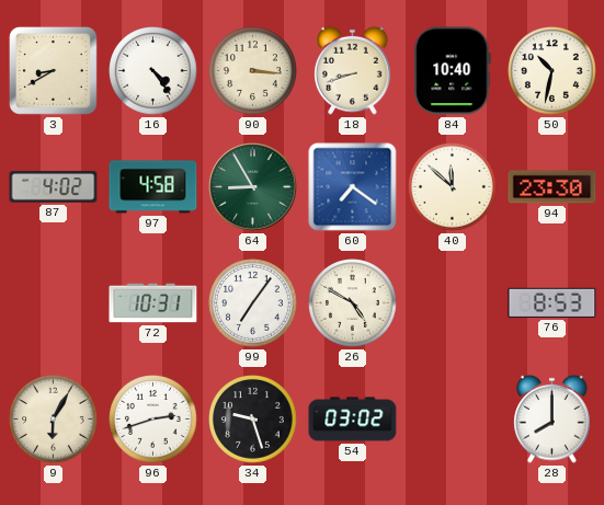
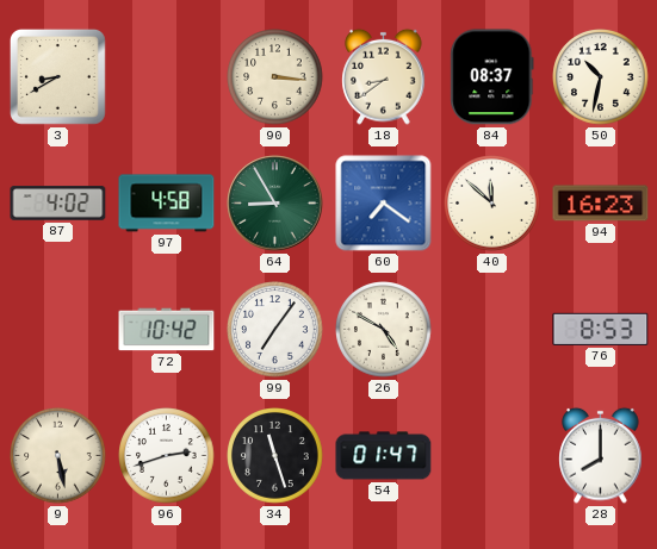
16: 4:24 -> none (153, 71)
18: 8:42 -> 8:39 (384, 76)
84: 10:40 -> 08:37 (492, 77)
94: 23:30 -> 16:23 (601, 204)
72: 10:31 -> 10:42 (167, 330)
9: 6:05 -> 5:28 (58, 456)
34: 9:27 -> 11:27 (275, 456)
54: 03:02 -> 01:47 (384, 456)
